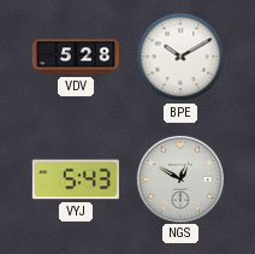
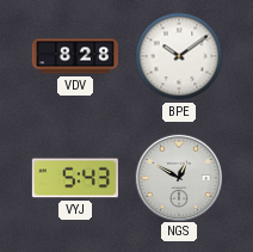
VDV: 5:28 -> 8:28 (75, 56)
BPE: 10:10 -> 10:09 (179, 56)
